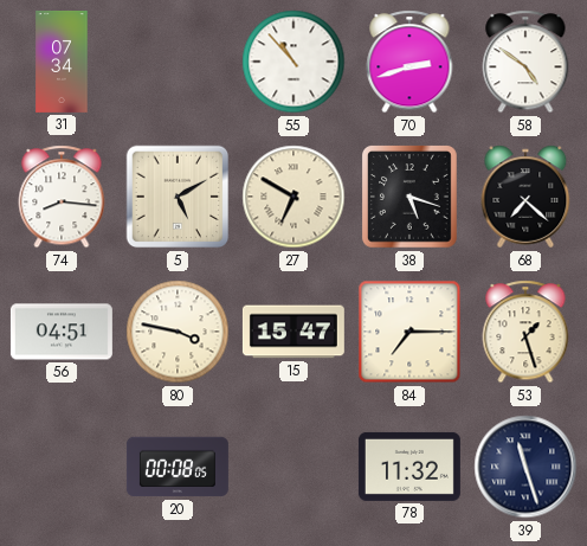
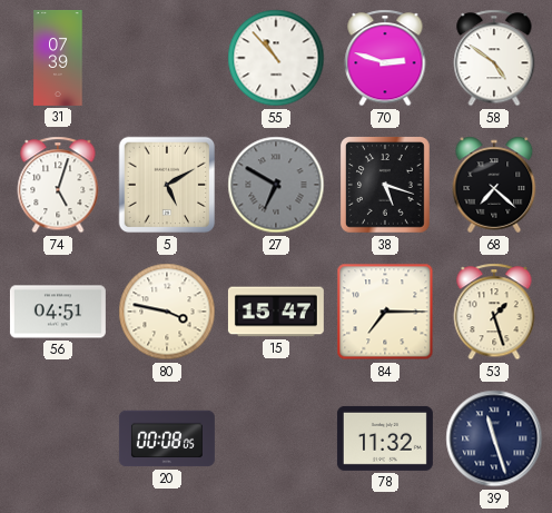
31: 07:34 -> 07:39 (58, 58)
70: 2:42 -> 2:48 (385, 58)
74: 8:16 -> 5:03 (58, 185)
27 dial: cream -> grey (276, 185)
